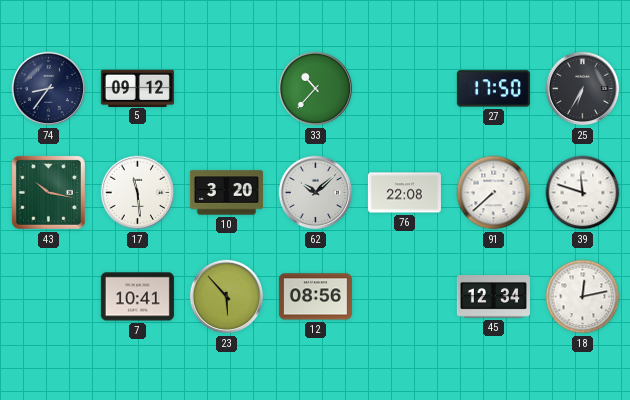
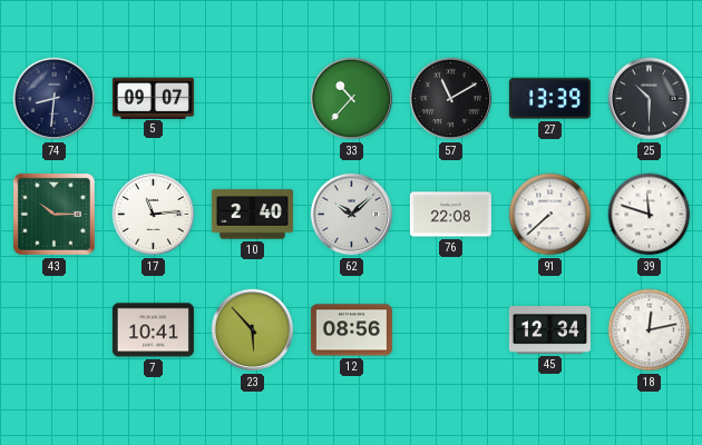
74: 8:36 -> 8:31 (55, 99)
5: 09:12 -> 09:07 (153, 98)
57: none -> 11:10 (451, 99)
27: 17:50 -> 13:39 (549, 99)
25: 6:35 -> 10:30 (650, 99)
43: 10:17 -> 10:15 (53, 214)
17: 11:29 -> 11:14 (154, 215)
10: 3:20 -> 2:40 (252, 215)
